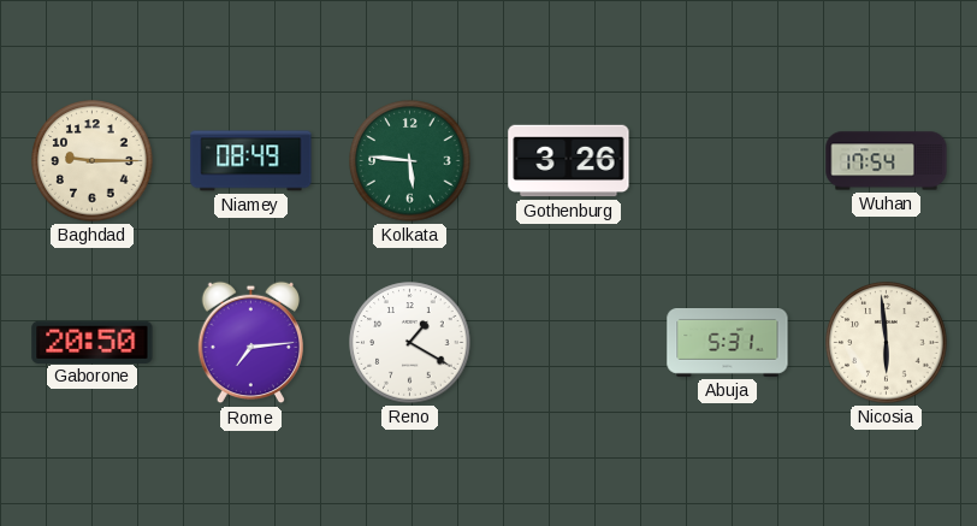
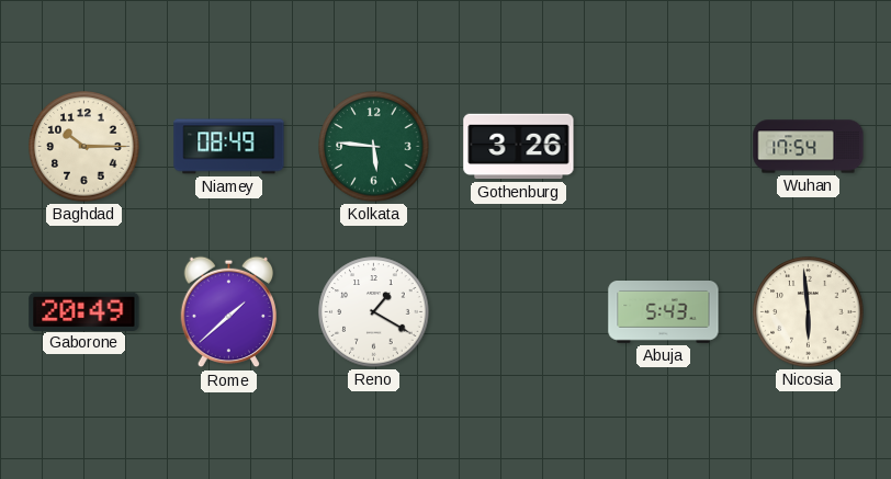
Baghdad: 9:15 -> 10:15 (84, 147)
Gaborone: 20:50 -> 20:49 (84, 311)
Rome: 7:14 -> 1:38 (228, 312)
Abuja: 5:31 -> 5:43 (664, 312)
